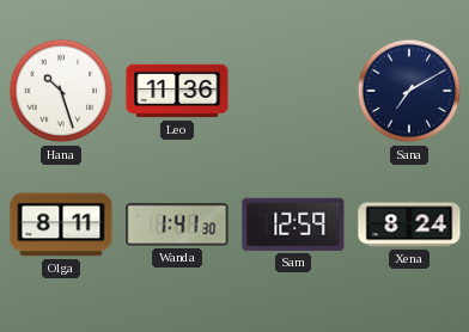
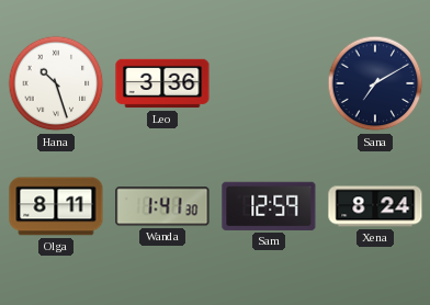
Leo: 11:36 -> 3:36 (162, 83)
